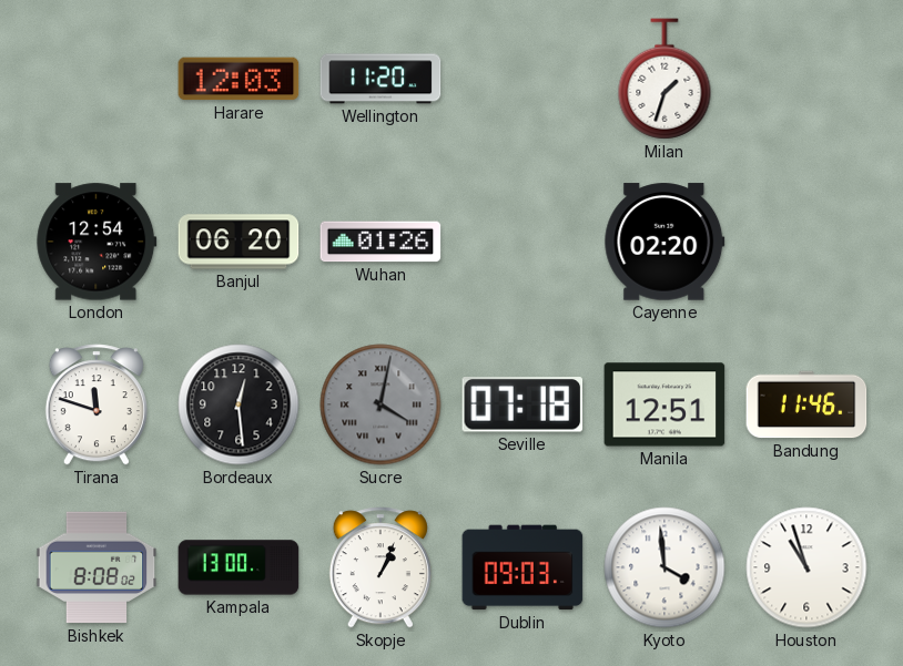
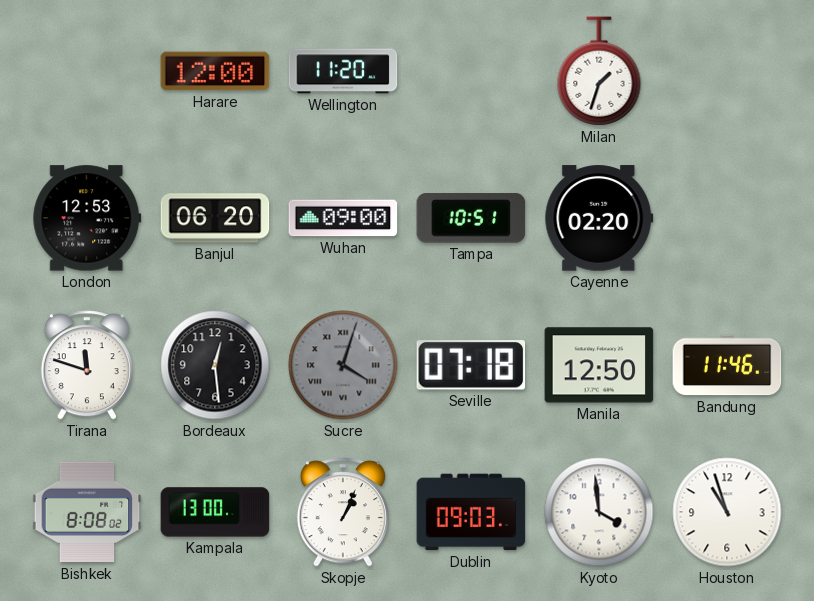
Harare: 12:03 -> 12:00 (215, 71)
London: 12:54 -> 12:53 (87, 218)
Wuhan: 01:26 -> 09:00 (343, 218)
Tampa: none -> 10:51 (471, 218)
Sucre: 4:02 -> 4:03 (343, 365)
Manila: 12:51 -> 12:50 (599, 365)
